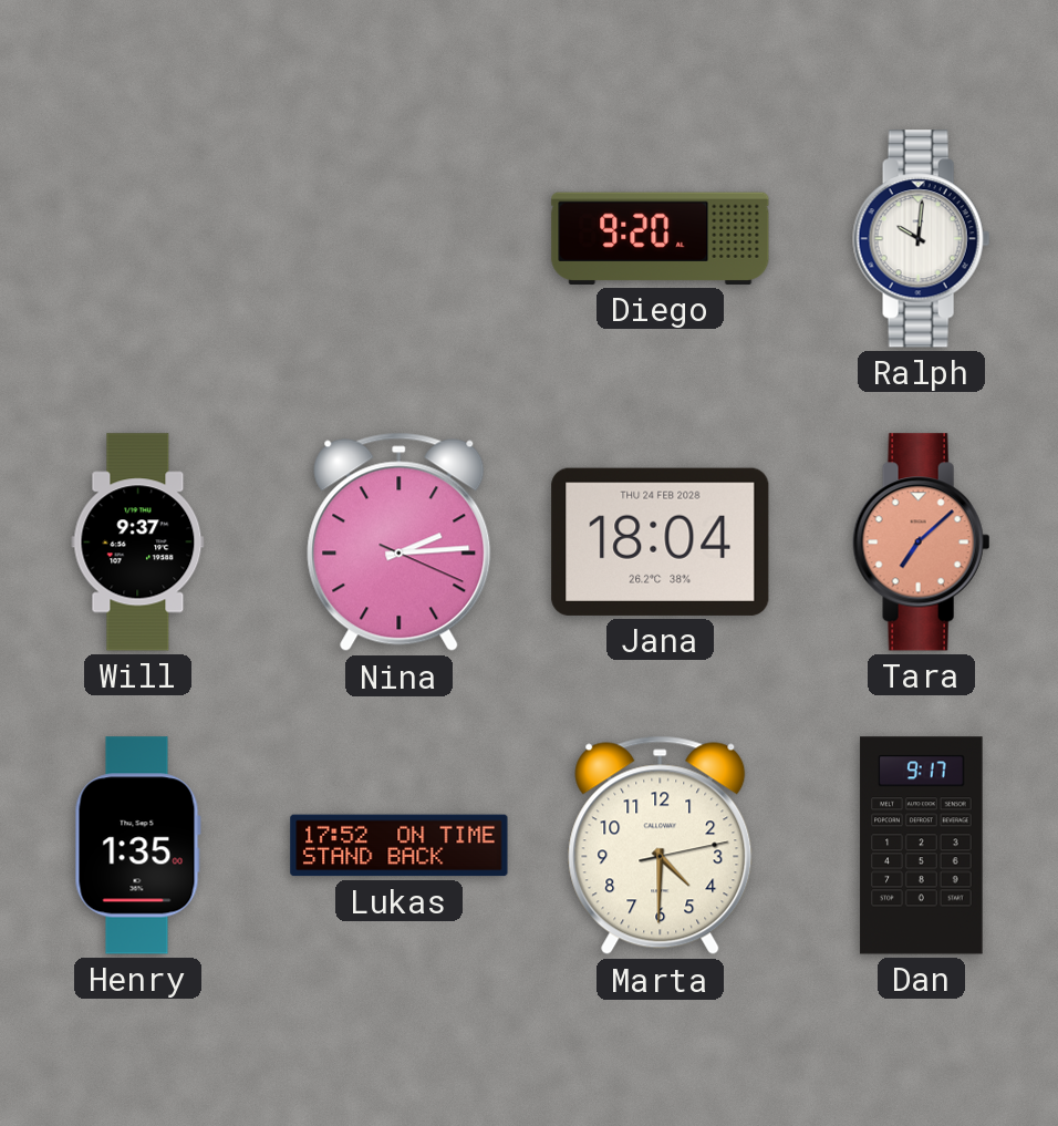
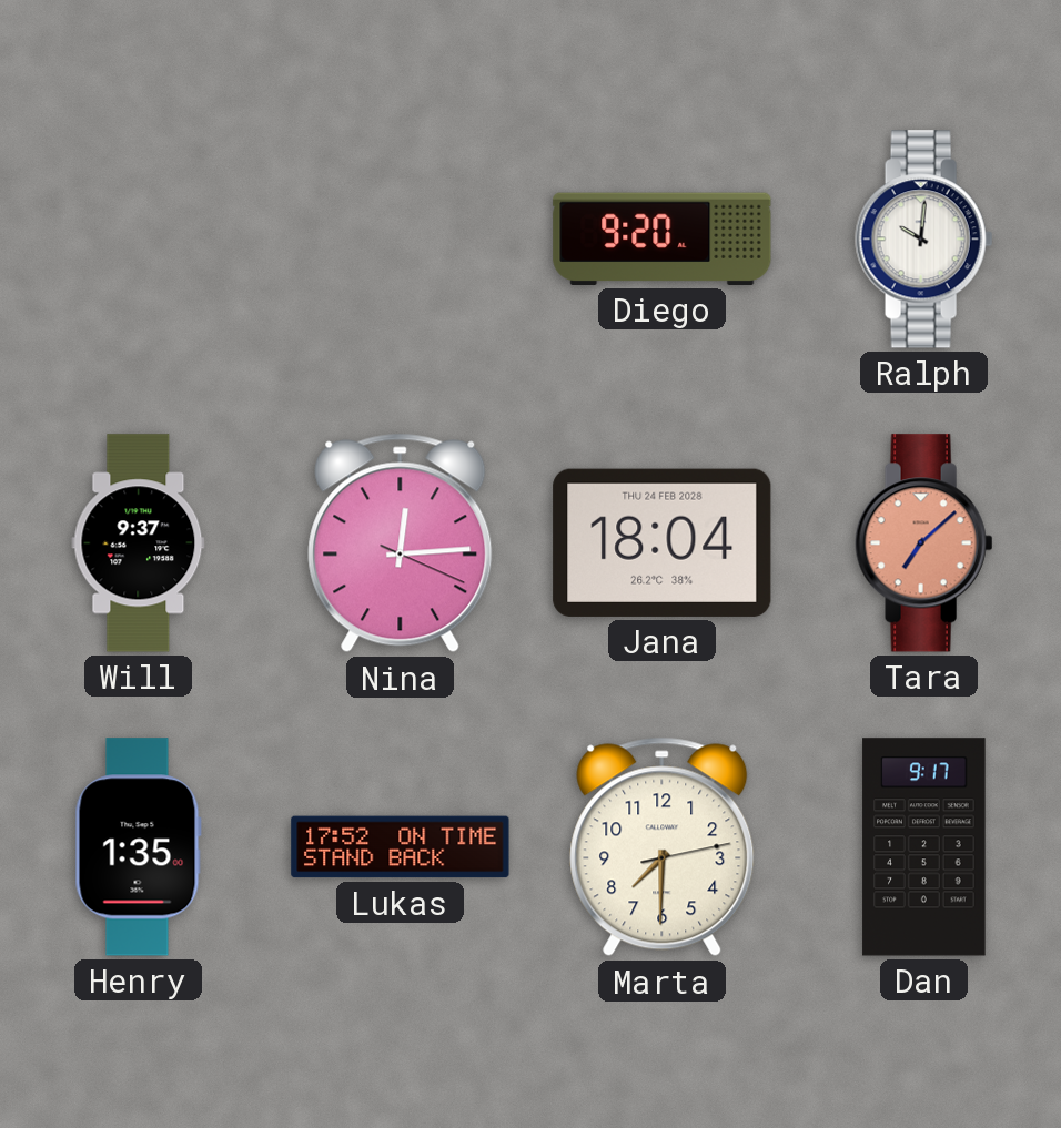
Nina: 2:14 -> 12:14 (401, 543)
Marta: 4:30 -> 7:30 (663, 847)
